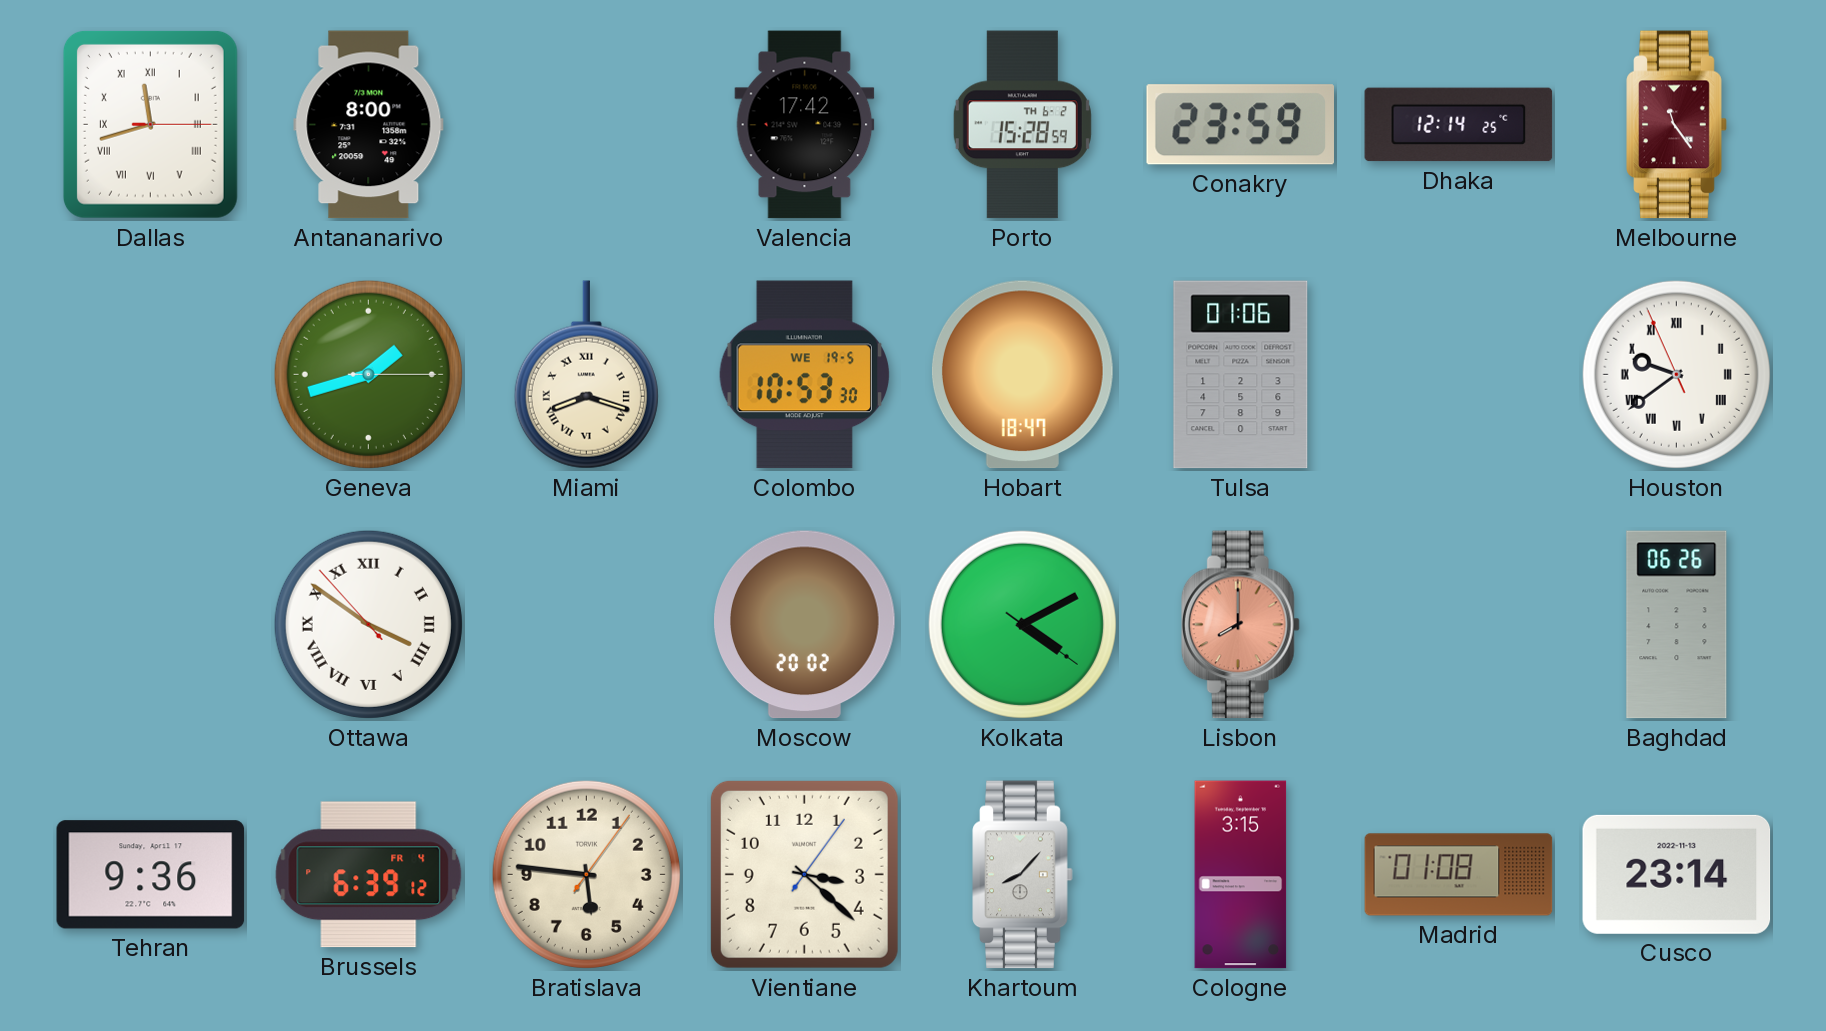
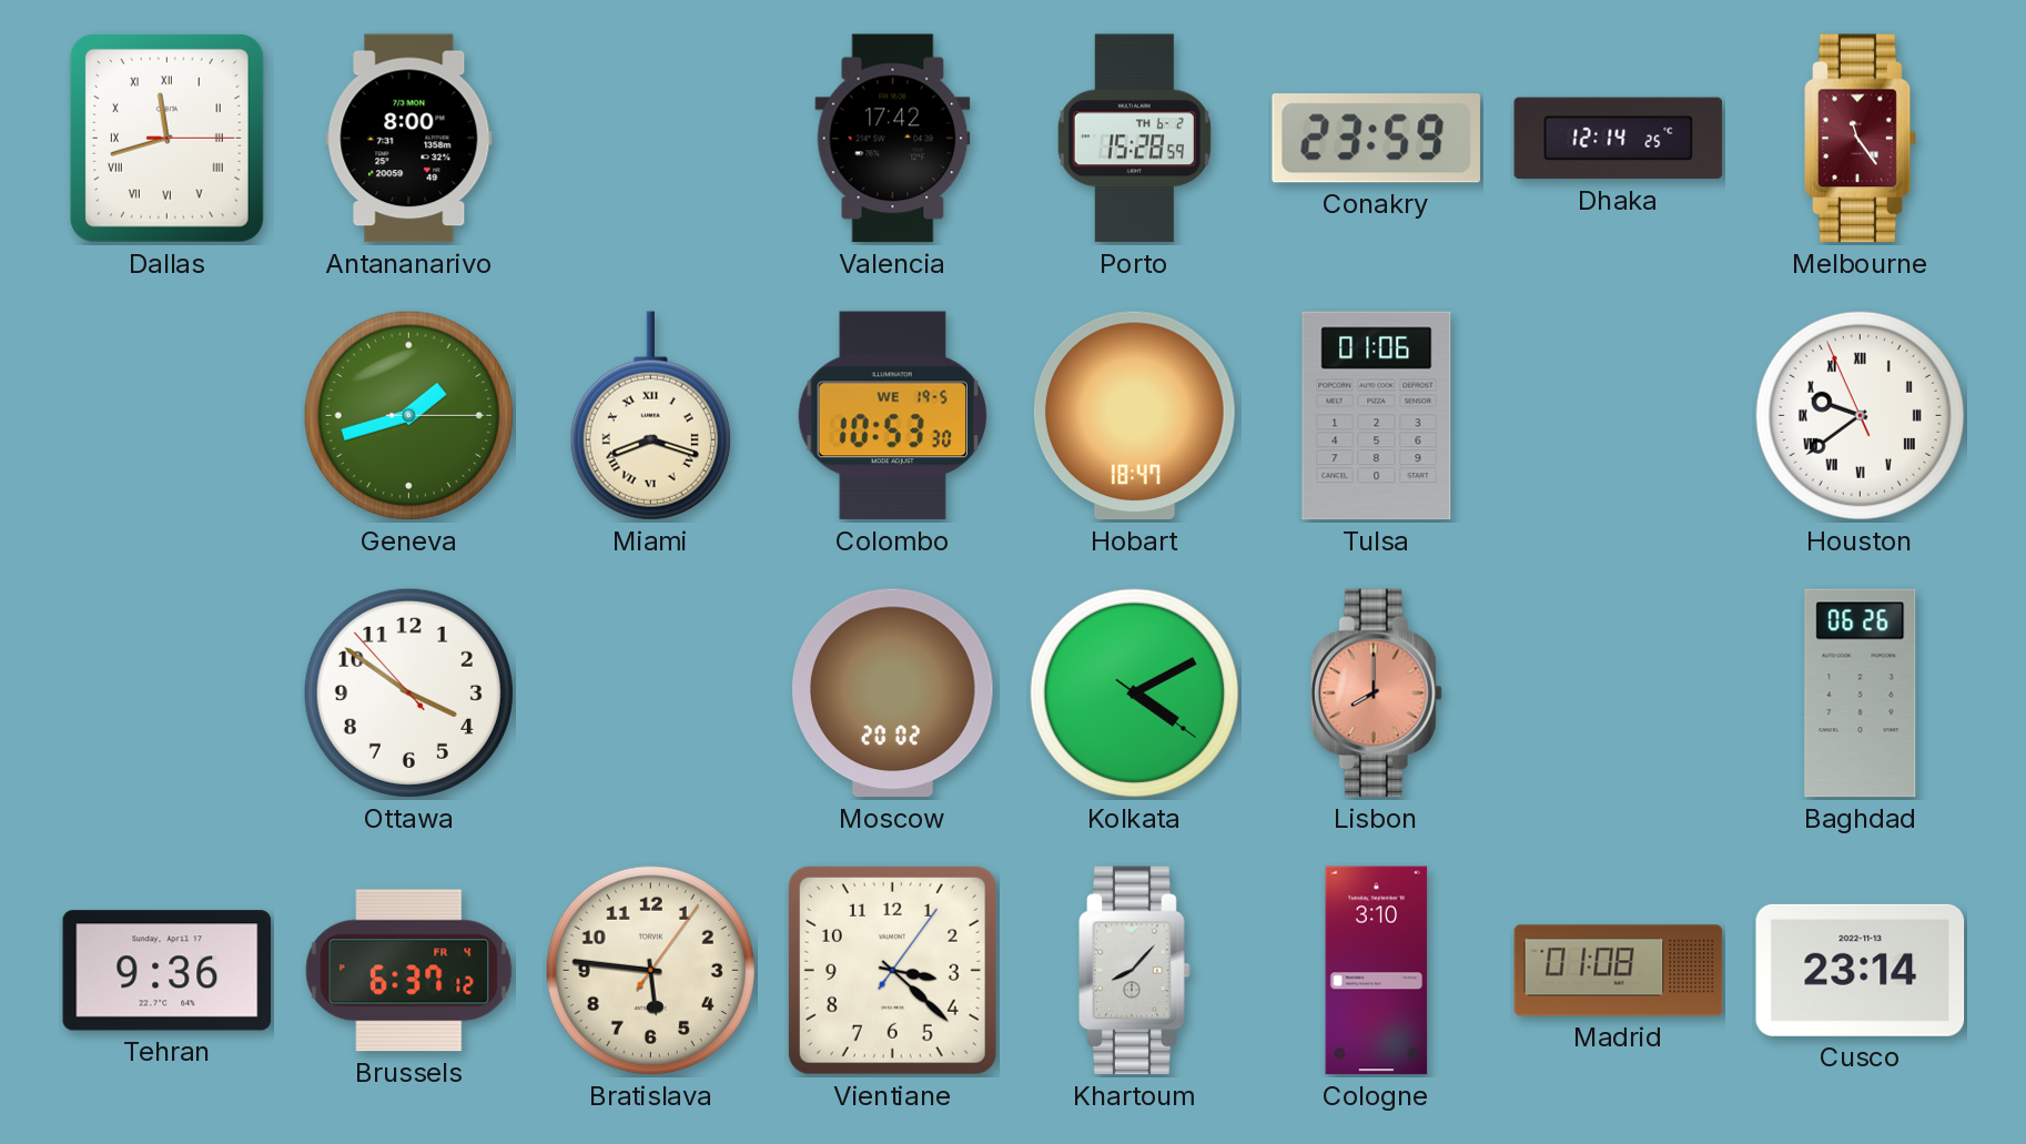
Ottawa numerals: Roman -> Arabic (408, 692)
Brussels: 6:39 -> 6:37 (409, 971)
Cologne: 3:15 -> 3:10 (1377, 971)
